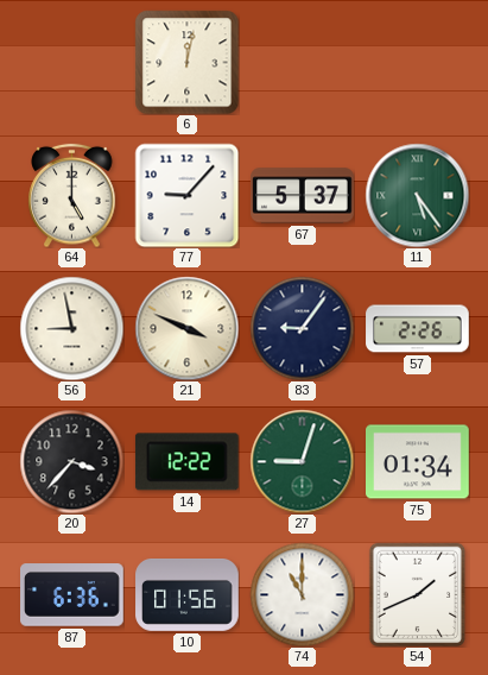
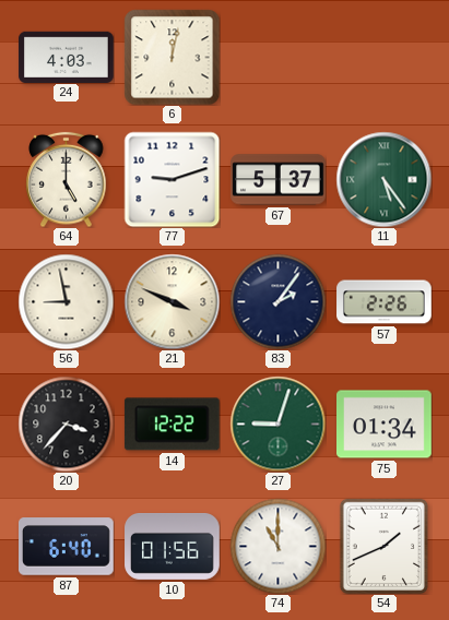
24: none -> 4:03 (67, 57)
77: 9:07 -> 9:12 (172, 179)
83: 9:06 -> 2:06 (277, 301)
87: 6:36 -> 6:40 (67, 547)
